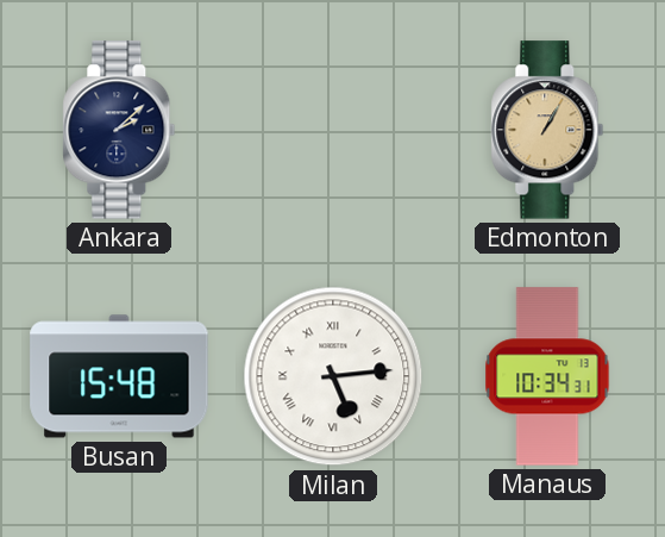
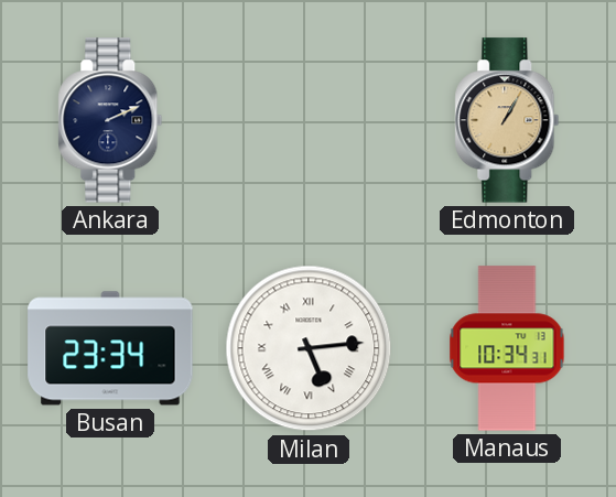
Ankara: 2:08 -> 2:11 (110, 120)
Busan: 15:48 -> 23:34 (110, 348)
